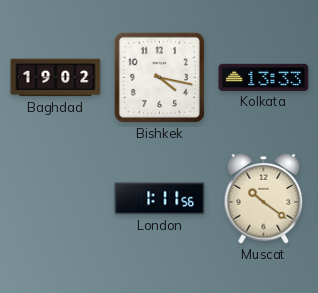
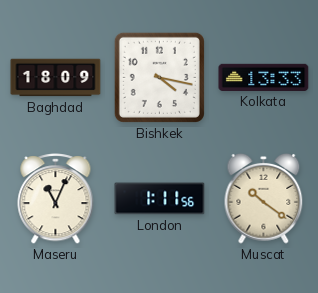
Baghdad: 19:02 -> 18:09 (56, 78)
Maseru: none -> 11:04 (56, 199)
